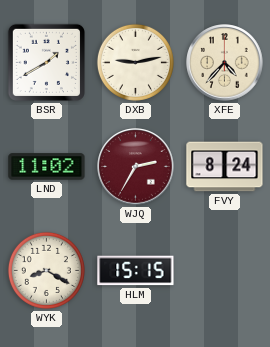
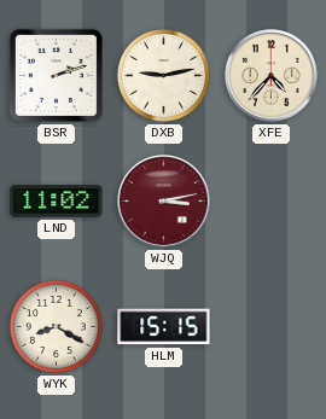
BSR: 1:40 -> 2:12 (56, 75)
WJQ: 2:35 -> 3:13 (164, 202)
FVY: 8:24 -> none (225, 167)
